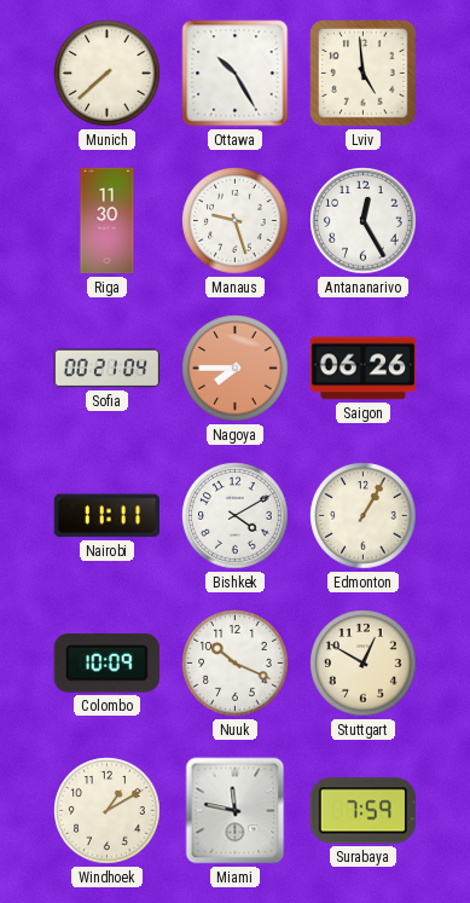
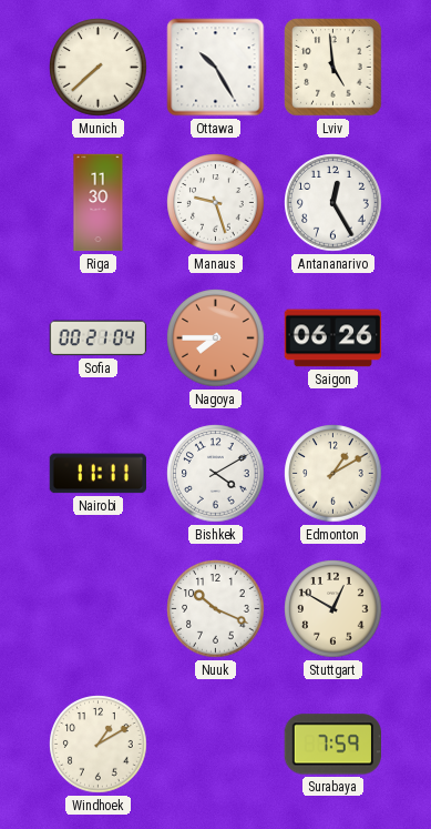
Edmonton: 1:05 -> 1:10 (333, 474)
Colombo: 10:09 -> none (106, 664)
Miami: 11:47 -> none (236, 811)
